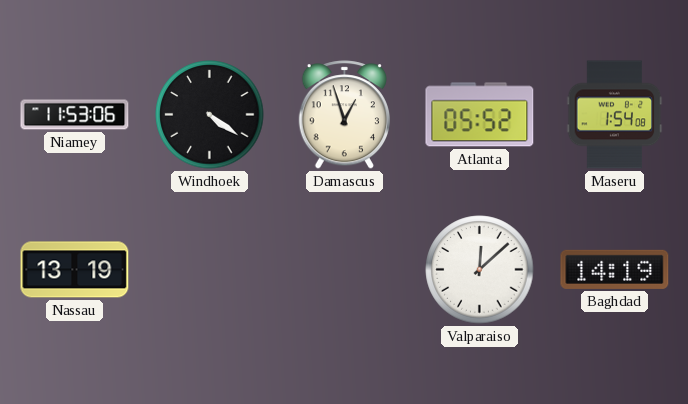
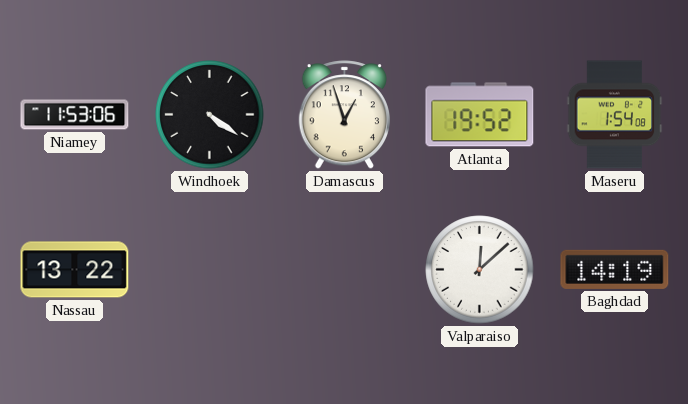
Atlanta: 05:52 -> 19:52 (480, 115)
Nassau: 13:19 -> 13:22 (75, 270)
